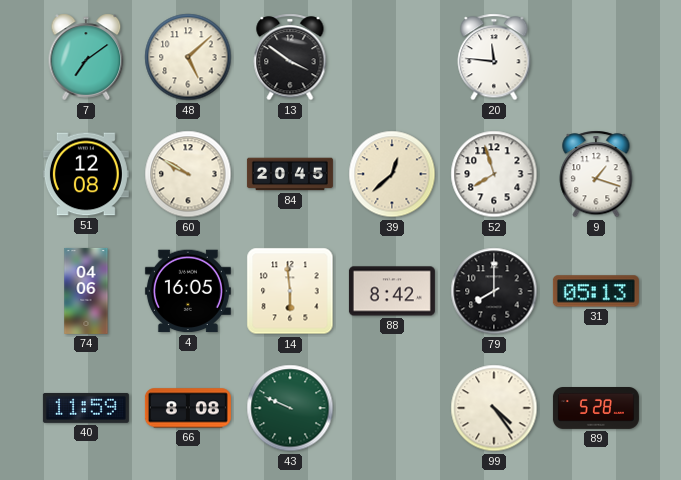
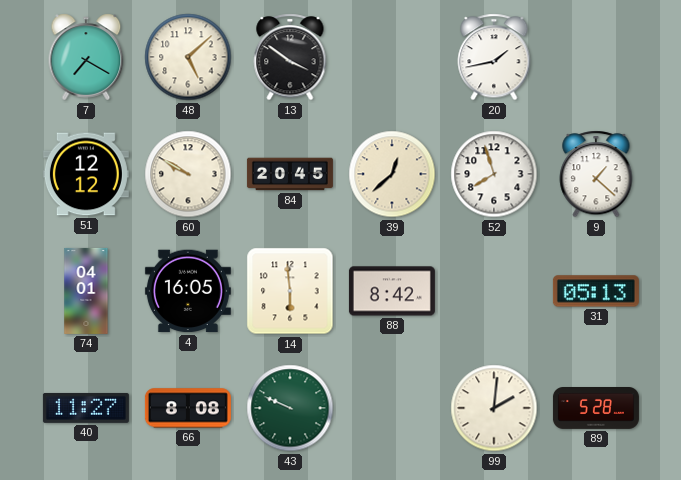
7: 7:09 -> 7:20 (86, 57)
20: 11:46 -> 1:43 (494, 57)
51: 12:08 -> 12:12 (86, 174)
9: 1:18 -> 1:22 (596, 174)
74: 04:06 -> 04:01 (86, 291)
79: 8:00 -> none (494, 291)
40: 11:59 -> 11:27 (86, 408)
99: 4:24 -> 2:01 (494, 408)
